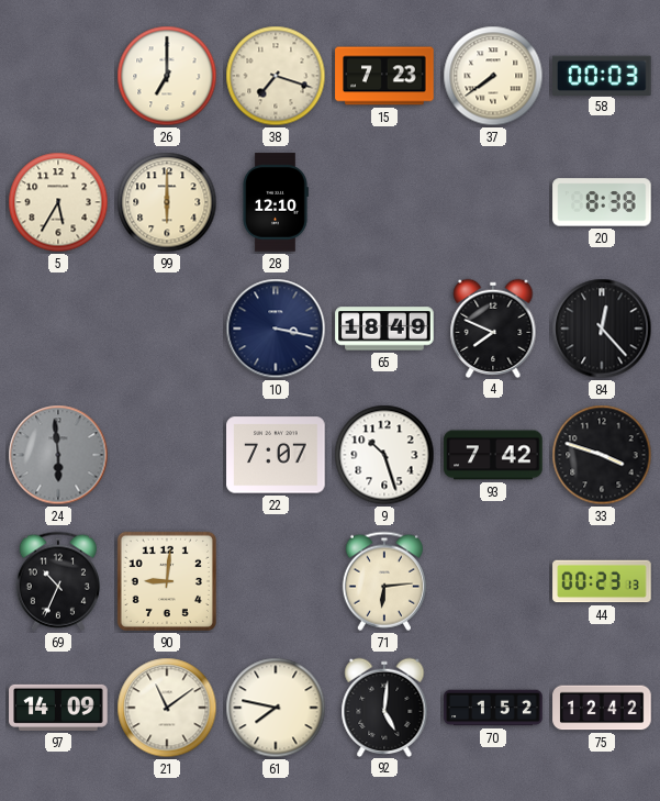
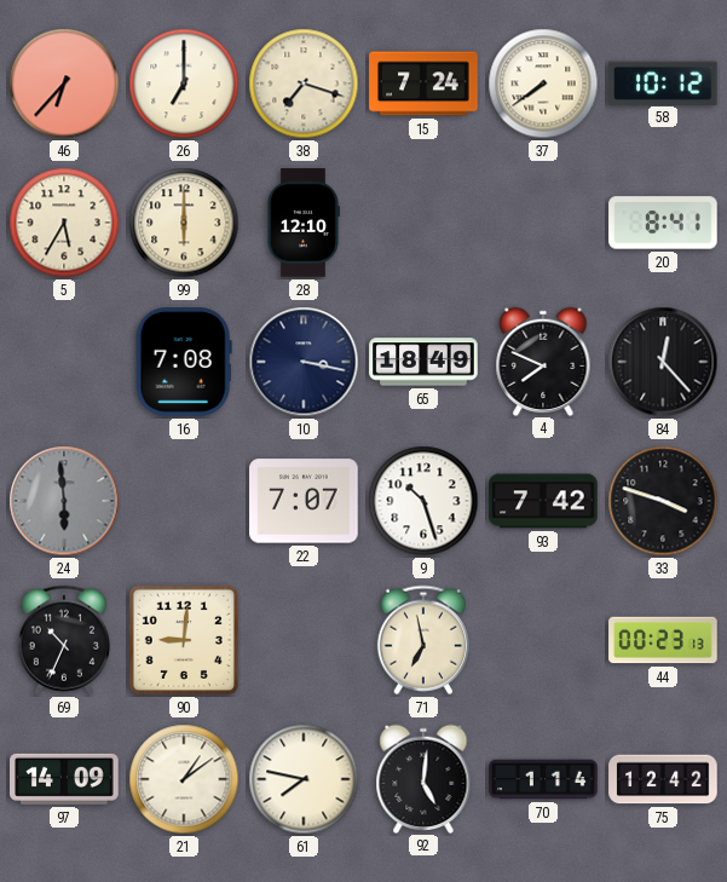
46: none -> 6:37 (64, 83)
15: 7:23 -> 7:24 (423, 83)
58: 00:03 -> 10:12 (663, 82)
20: 8:38 -> 8:41 (663, 223)
16: none -> 7:08 (184, 362)
71: 6:14 -> 6:58 (423, 640)
21: 11:09 -> 1:09 (184, 779)
70: 1:52 -> 1:14 (543, 779)
